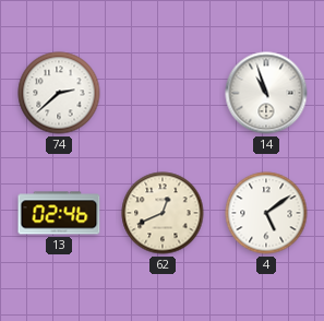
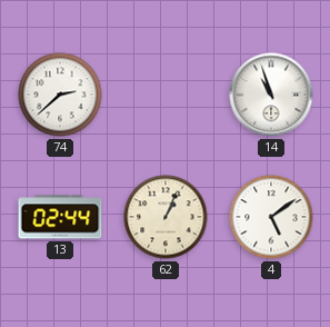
13: 02:46 -> 02:44 (60, 217)
62: 12:41 -> 1:04 (166, 217)
